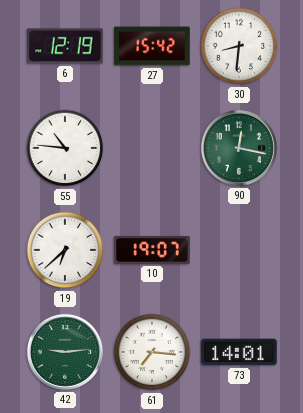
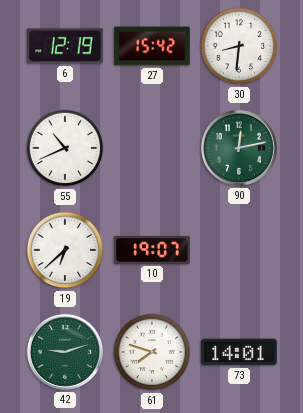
55: 10:46 -> 10:41 (65, 148)
90: 12:17 -> 12:13 (239, 148)
42: 9:14 -> 9:12 (65, 352)
61: 7:16 -> 7:48 (152, 352)
